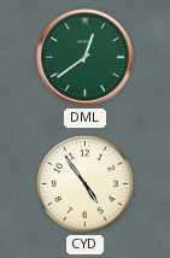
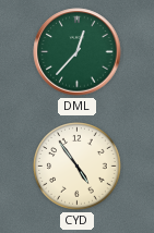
DML: 12:39 -> 12:37 (78, 52)
